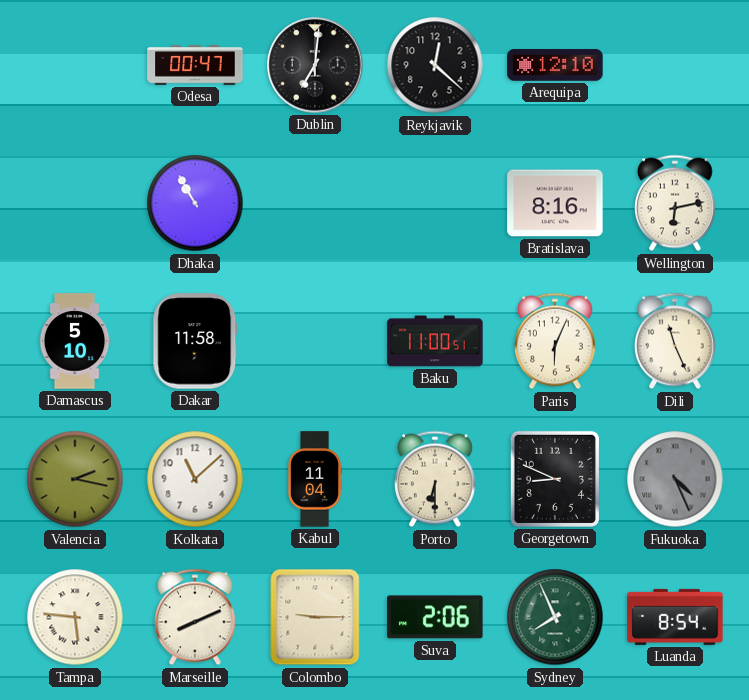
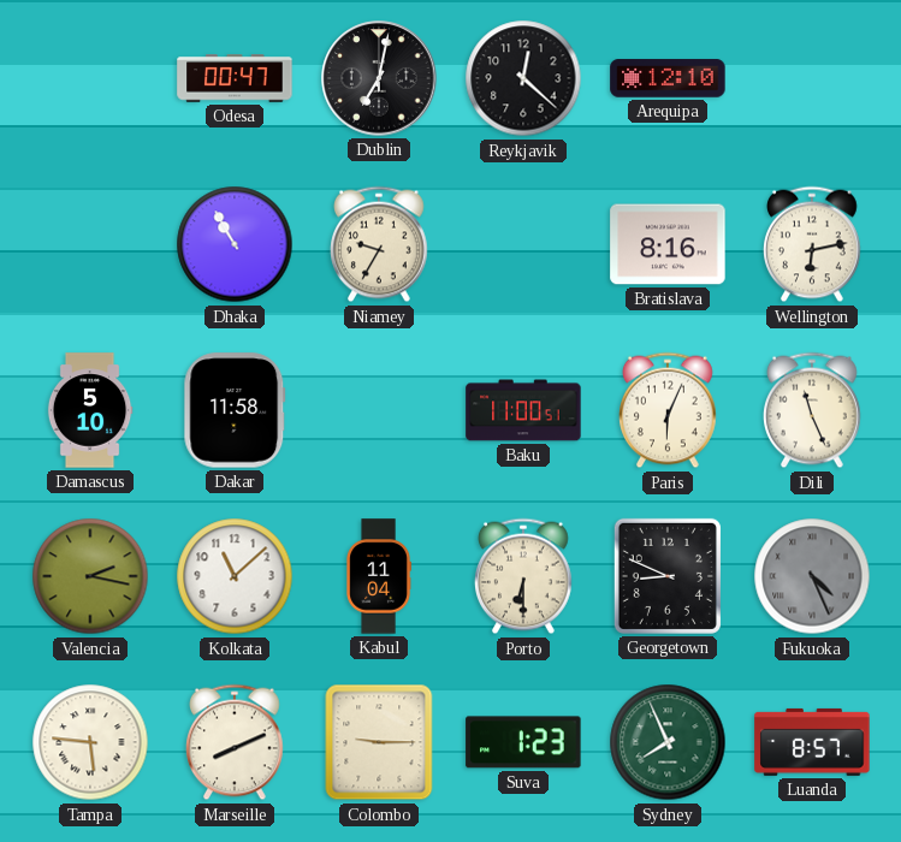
Dublin: 7:01 -> 7:02 (379, 78)
Niamey: none -> 9:35 (380, 244)
Suva: 2:06 -> 1:23 (523, 742)
Luanda: 8:54 -> 8:57 (812, 742)
